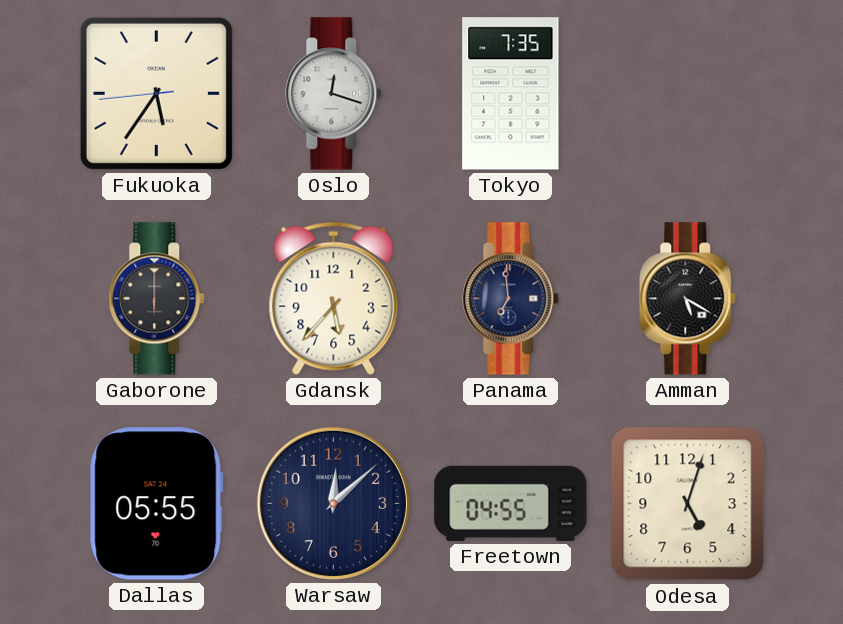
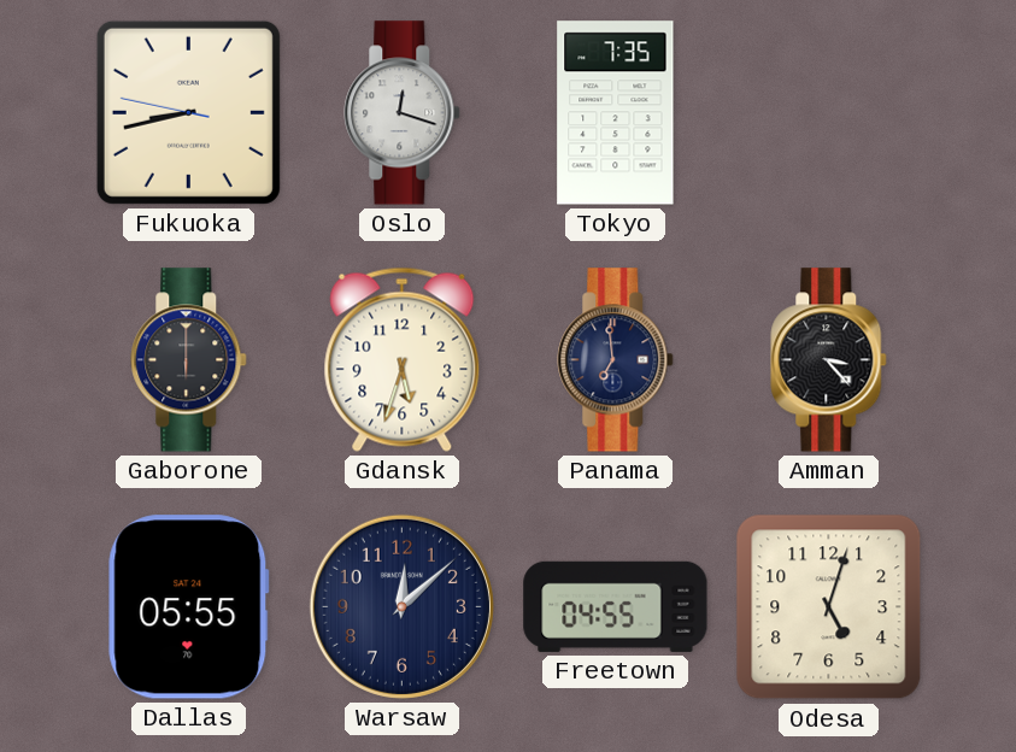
Fukuoka: 5:35 -> 8:42 (188, 112)
Gdansk: 5:37 -> 5:33 (403, 359)
Amman: 5:20 -> 3:23 (829, 360)
